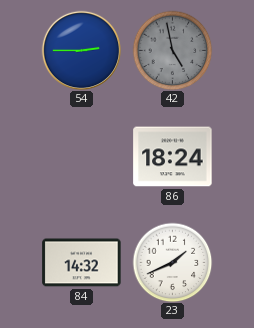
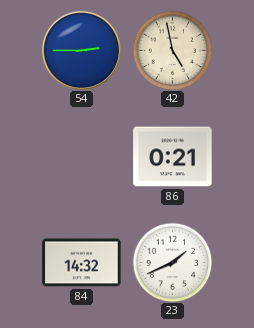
42 dial: grey -> cream (172, 50)
86: 18:24 -> 0:21 (173, 157)
